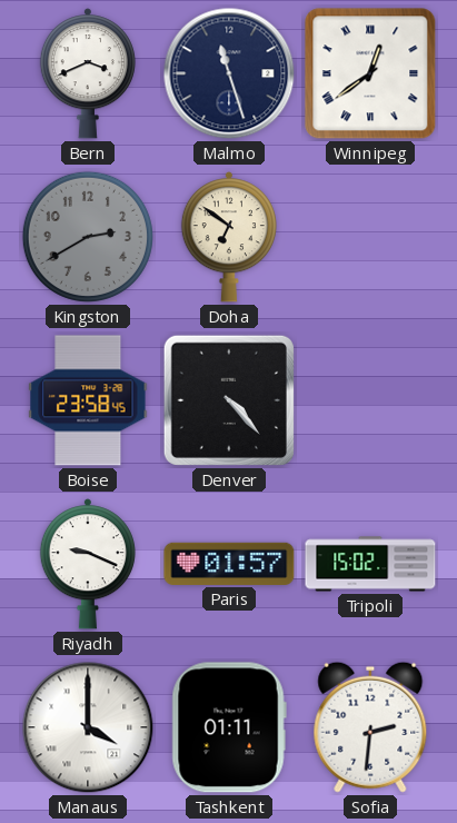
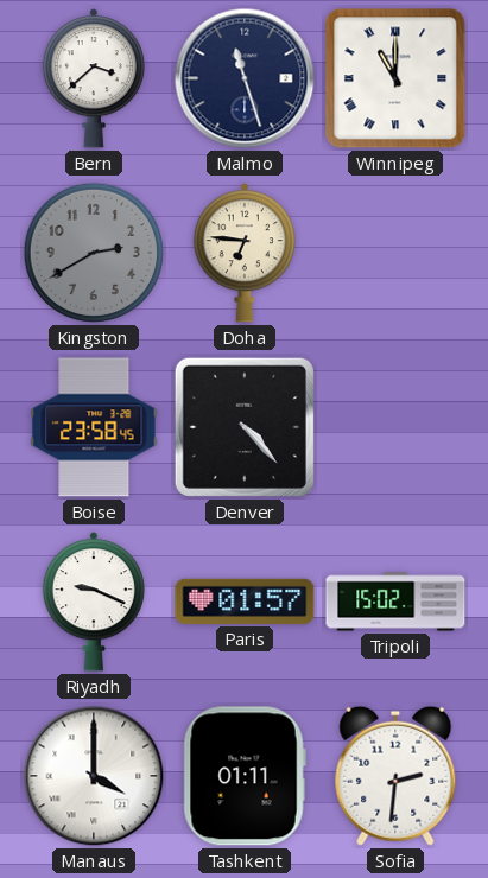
Bern: 3:41 -> 3:38 (94, 78)
Winnipeg: 12:39 -> 11:00 (395, 78)
Doha: 6:51 -> 6:46 (245, 253)
